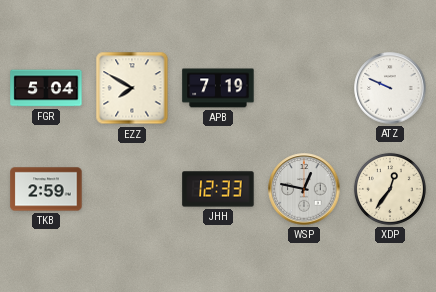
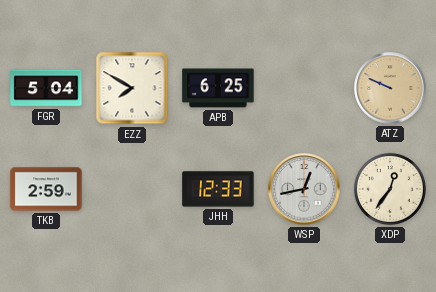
APB: 7:19 -> 6:25 (218, 88)
ATZ dial: white -> champagne (390, 88)
WSP: 12:47 -> 12:43 (304, 189)
